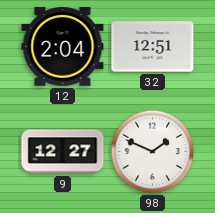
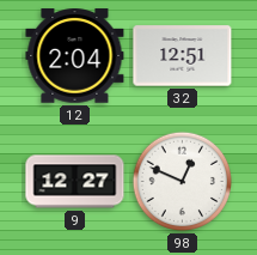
98: 1:49 -> 12:49 (183, 182)
